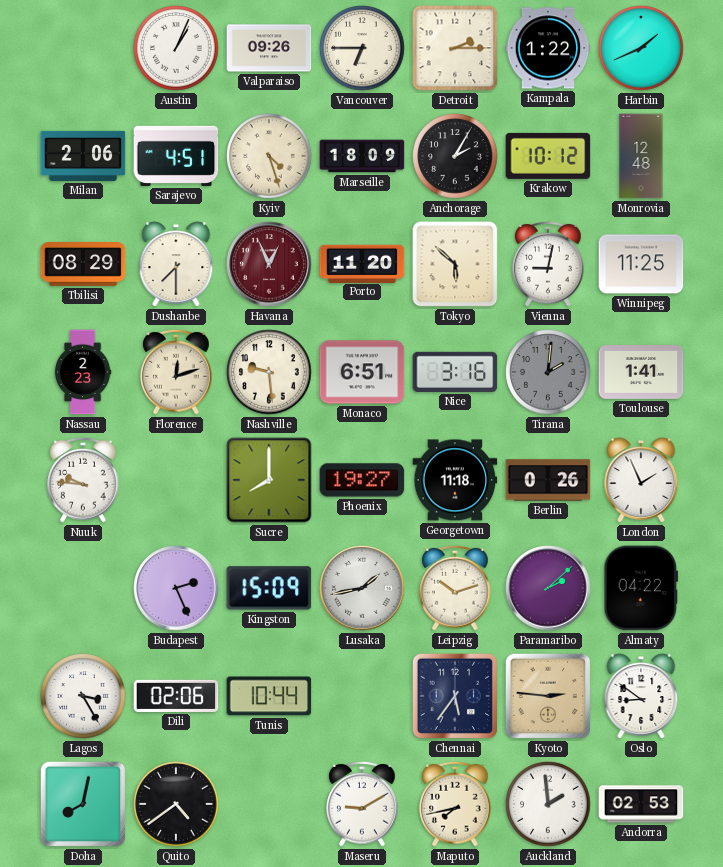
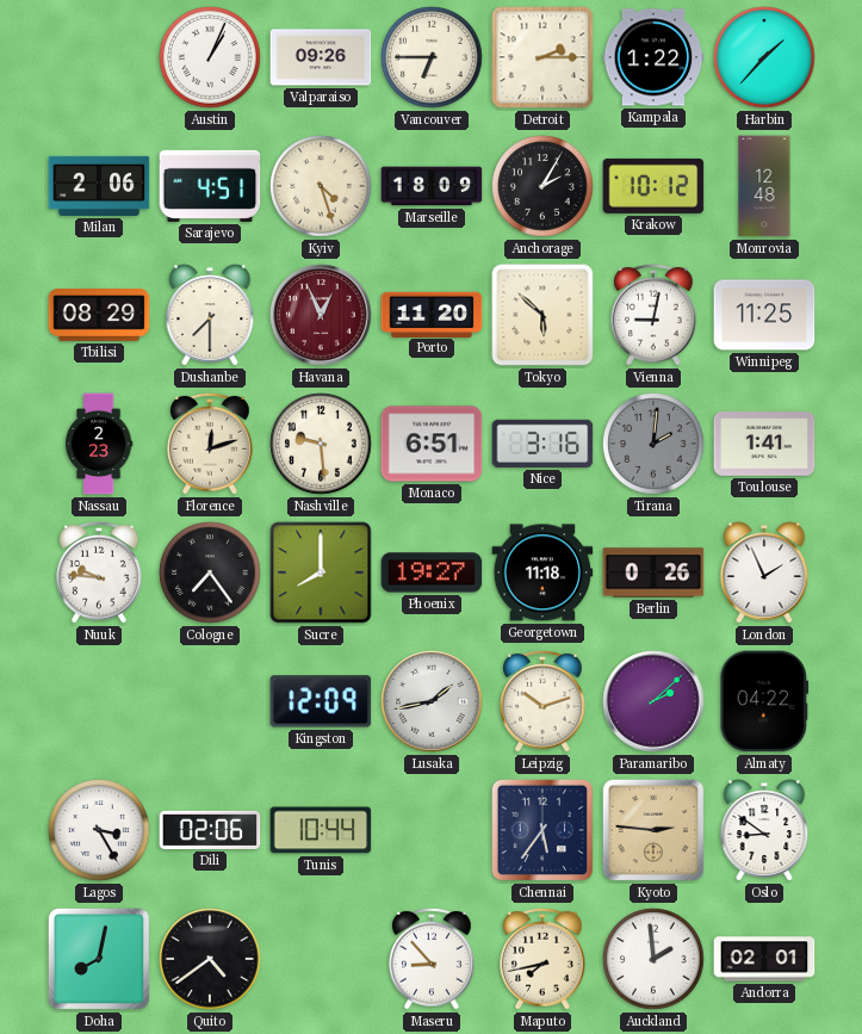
Harbin: 1:41 -> 1:37 (764, 57)
Cologne: none -> 7:24 (210, 572)
Budapest: 2:26 -> none (176, 588)
Kingston: 15:09 -> 12:09 (321, 701)
Maseru: 9:10 -> 8:53 (432, 959)
Andorra: 02:53 -> 02:01 (764, 959)
